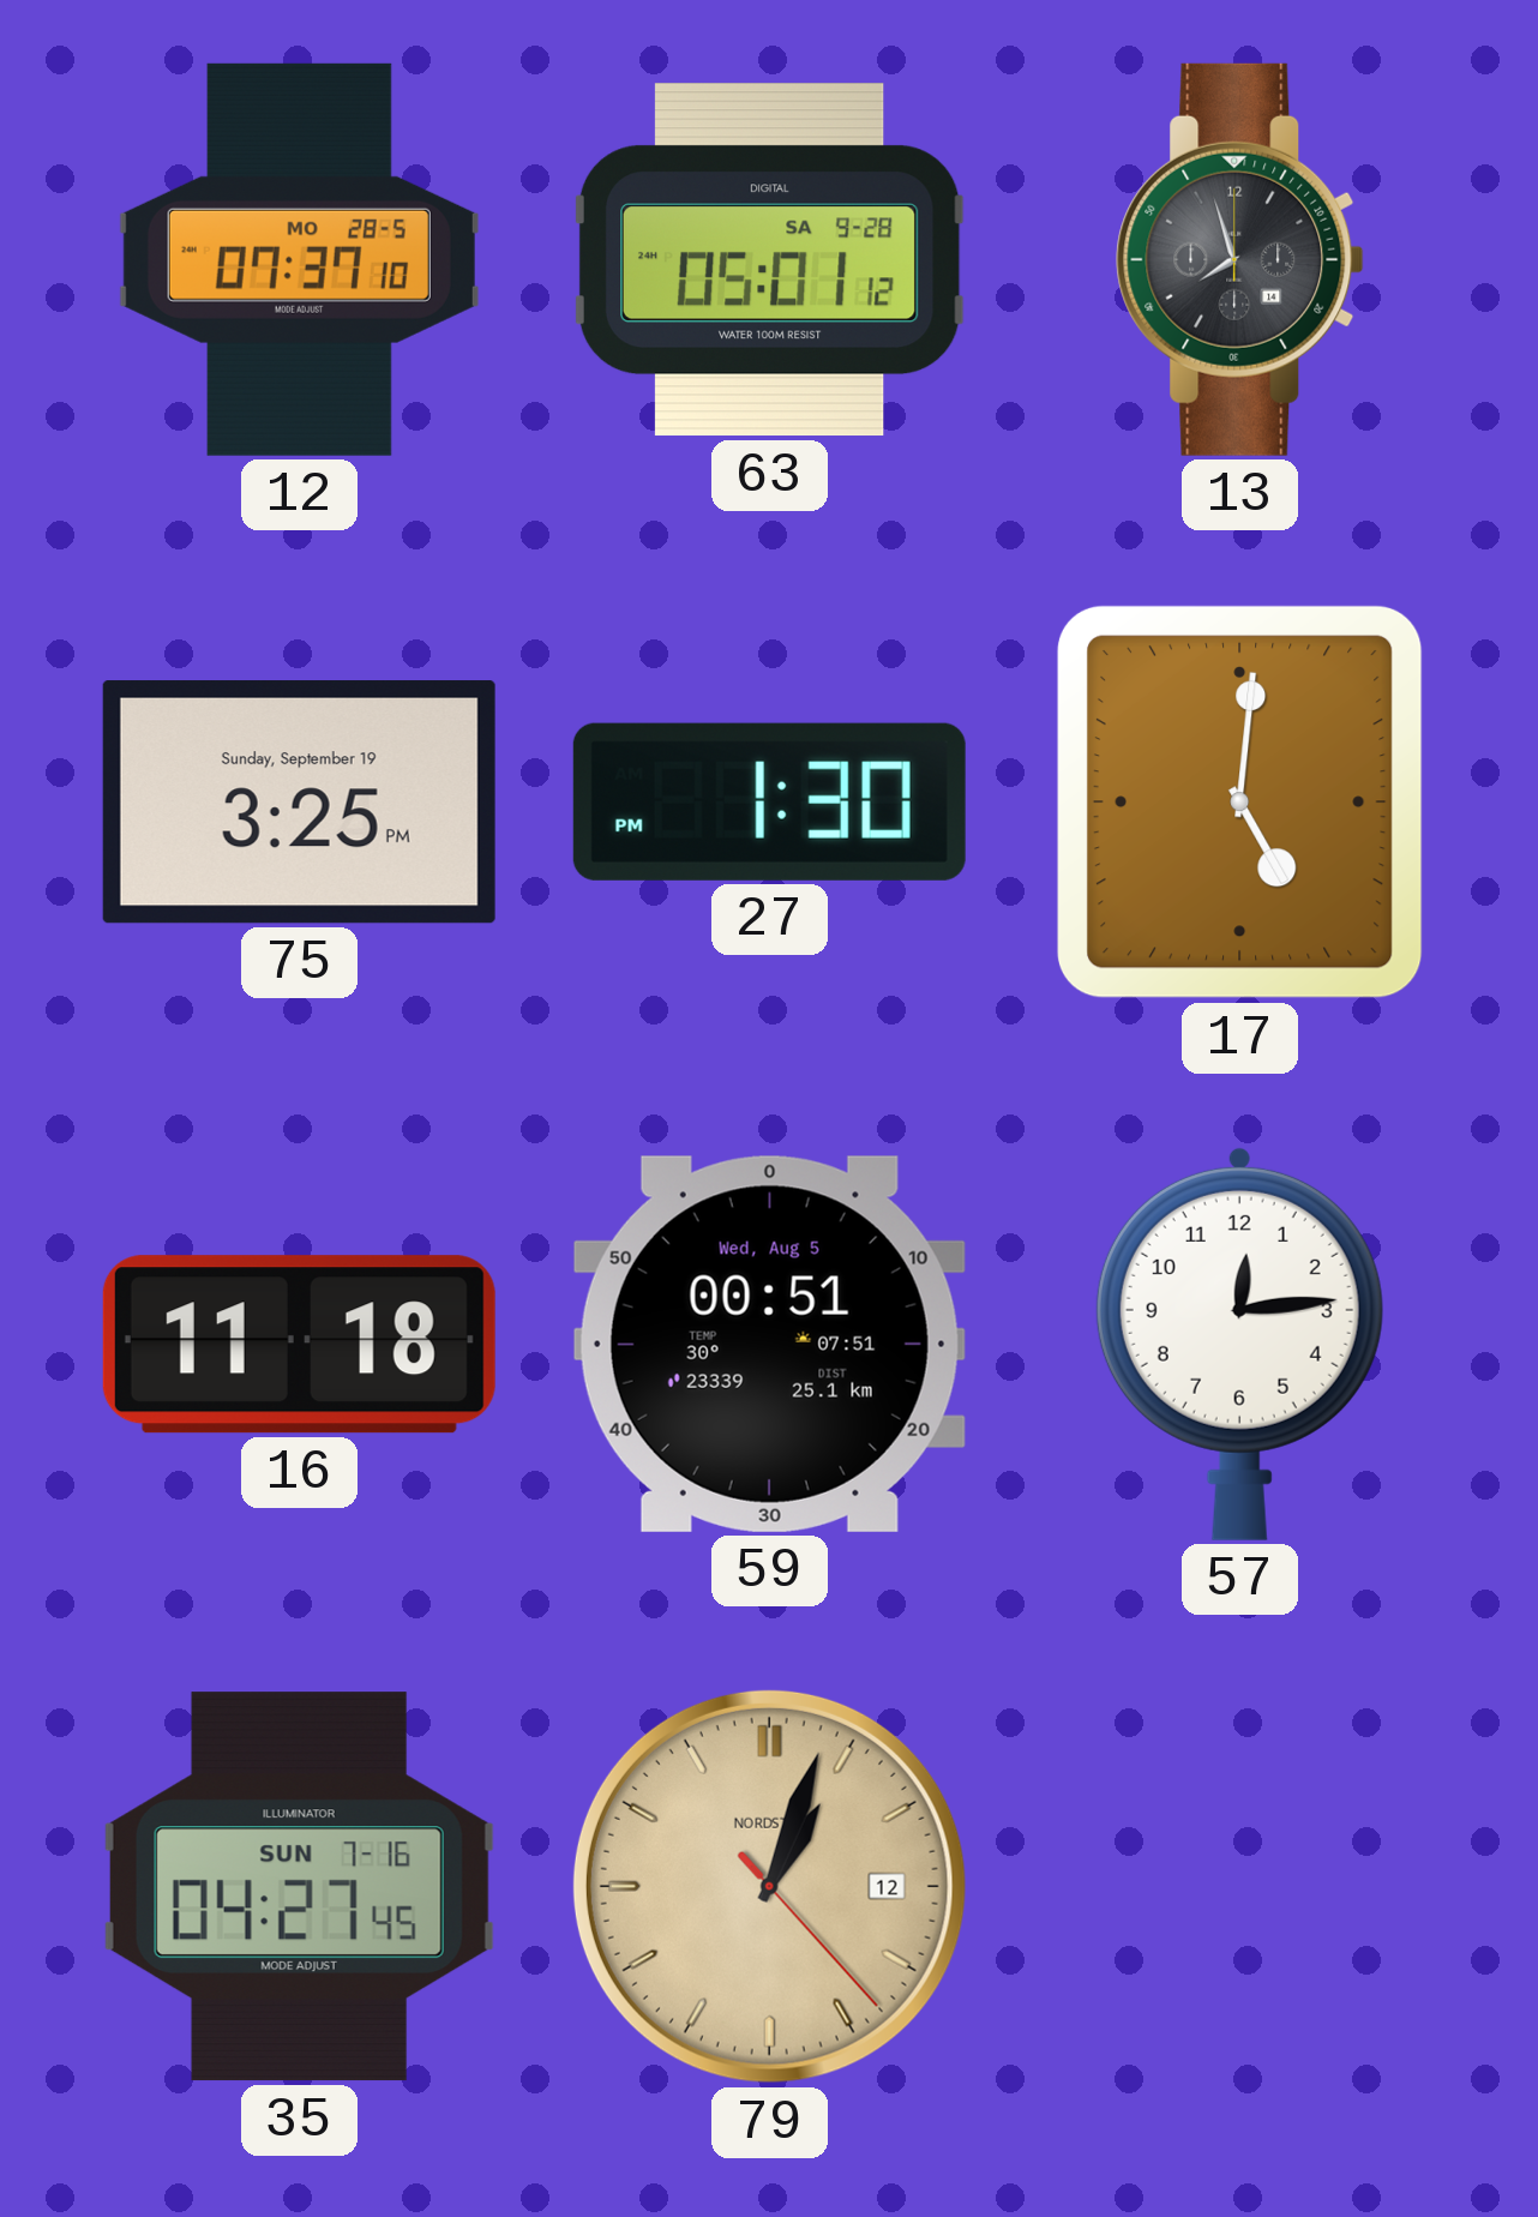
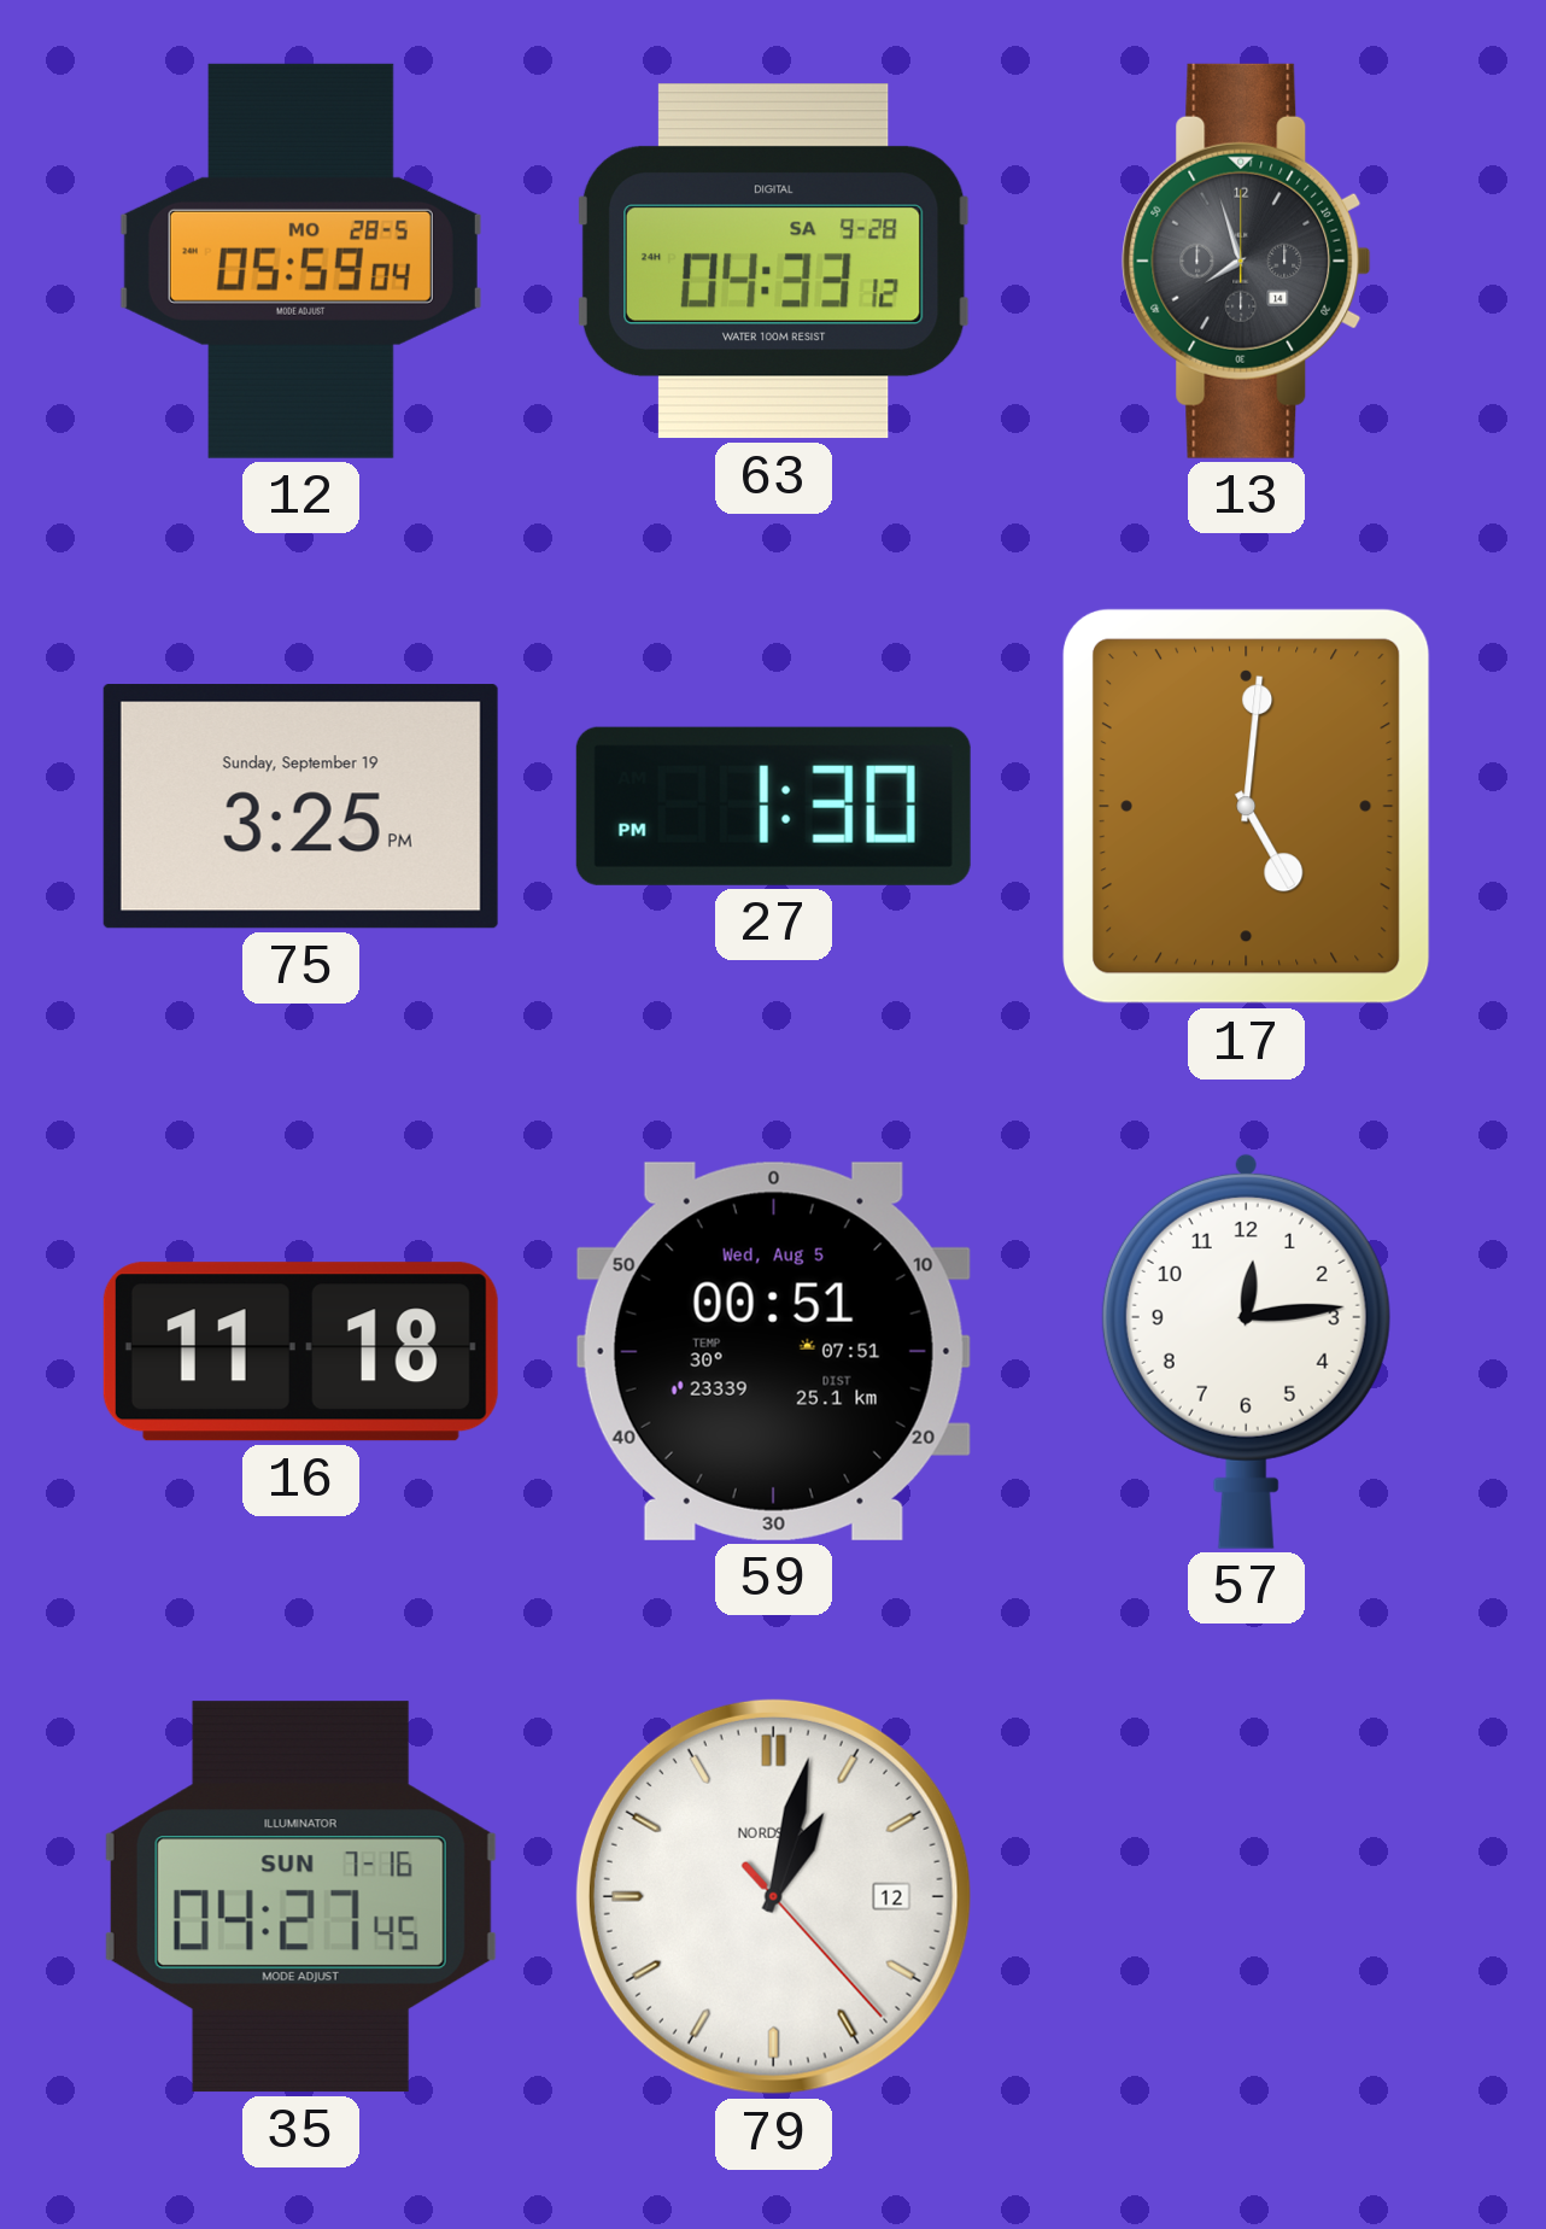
12: 07:37 -> 05:59 (300, 261)
63: 05:01 -> 04:33 (773, 262)
79: 1:03 -> 1:02 (773, 1896)
79 dial: champagne -> white (773, 1896)
